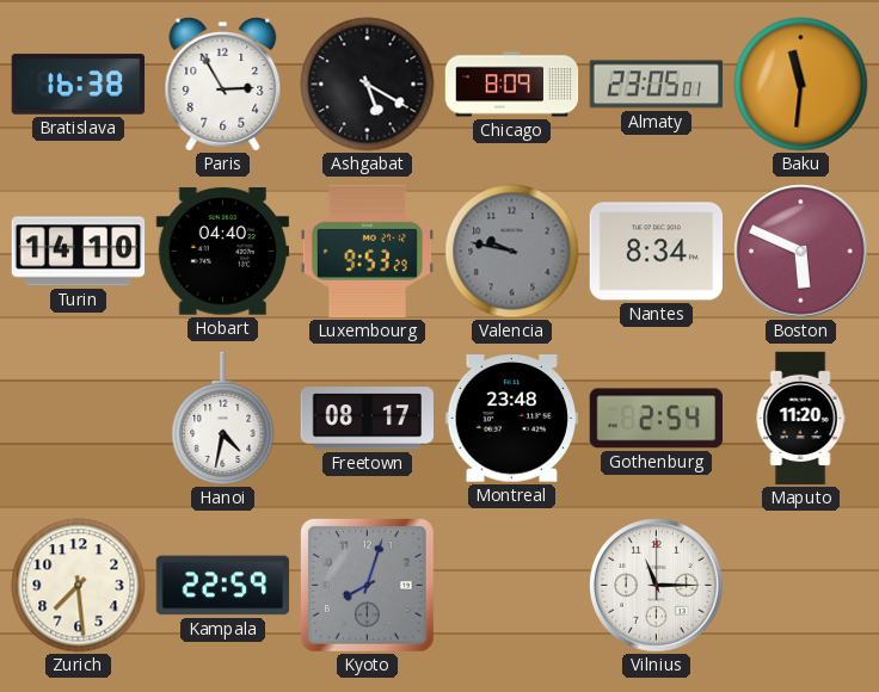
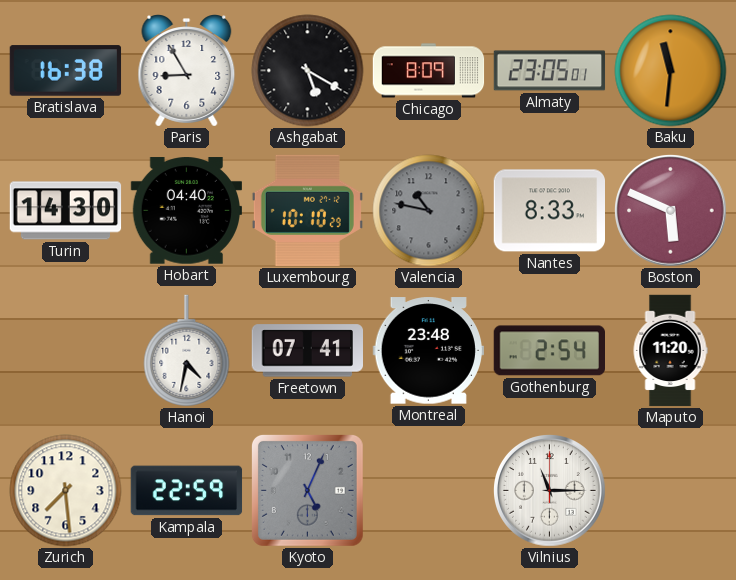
Paris: 2:55 -> 8:55 (187, 71)
Turin: 14:10 -> 14:30 (66, 211)
Luxembourg: 9:53 -> 10:10 (307, 211)
Valencia: 9:47 -> 10:47 (429, 211)
Nantes: 8:34 -> 8:33 (549, 211)
Freetown: 08:17 -> 07:41 (307, 351)
Kyoto: 8:03 -> 5:04 (307, 490)
